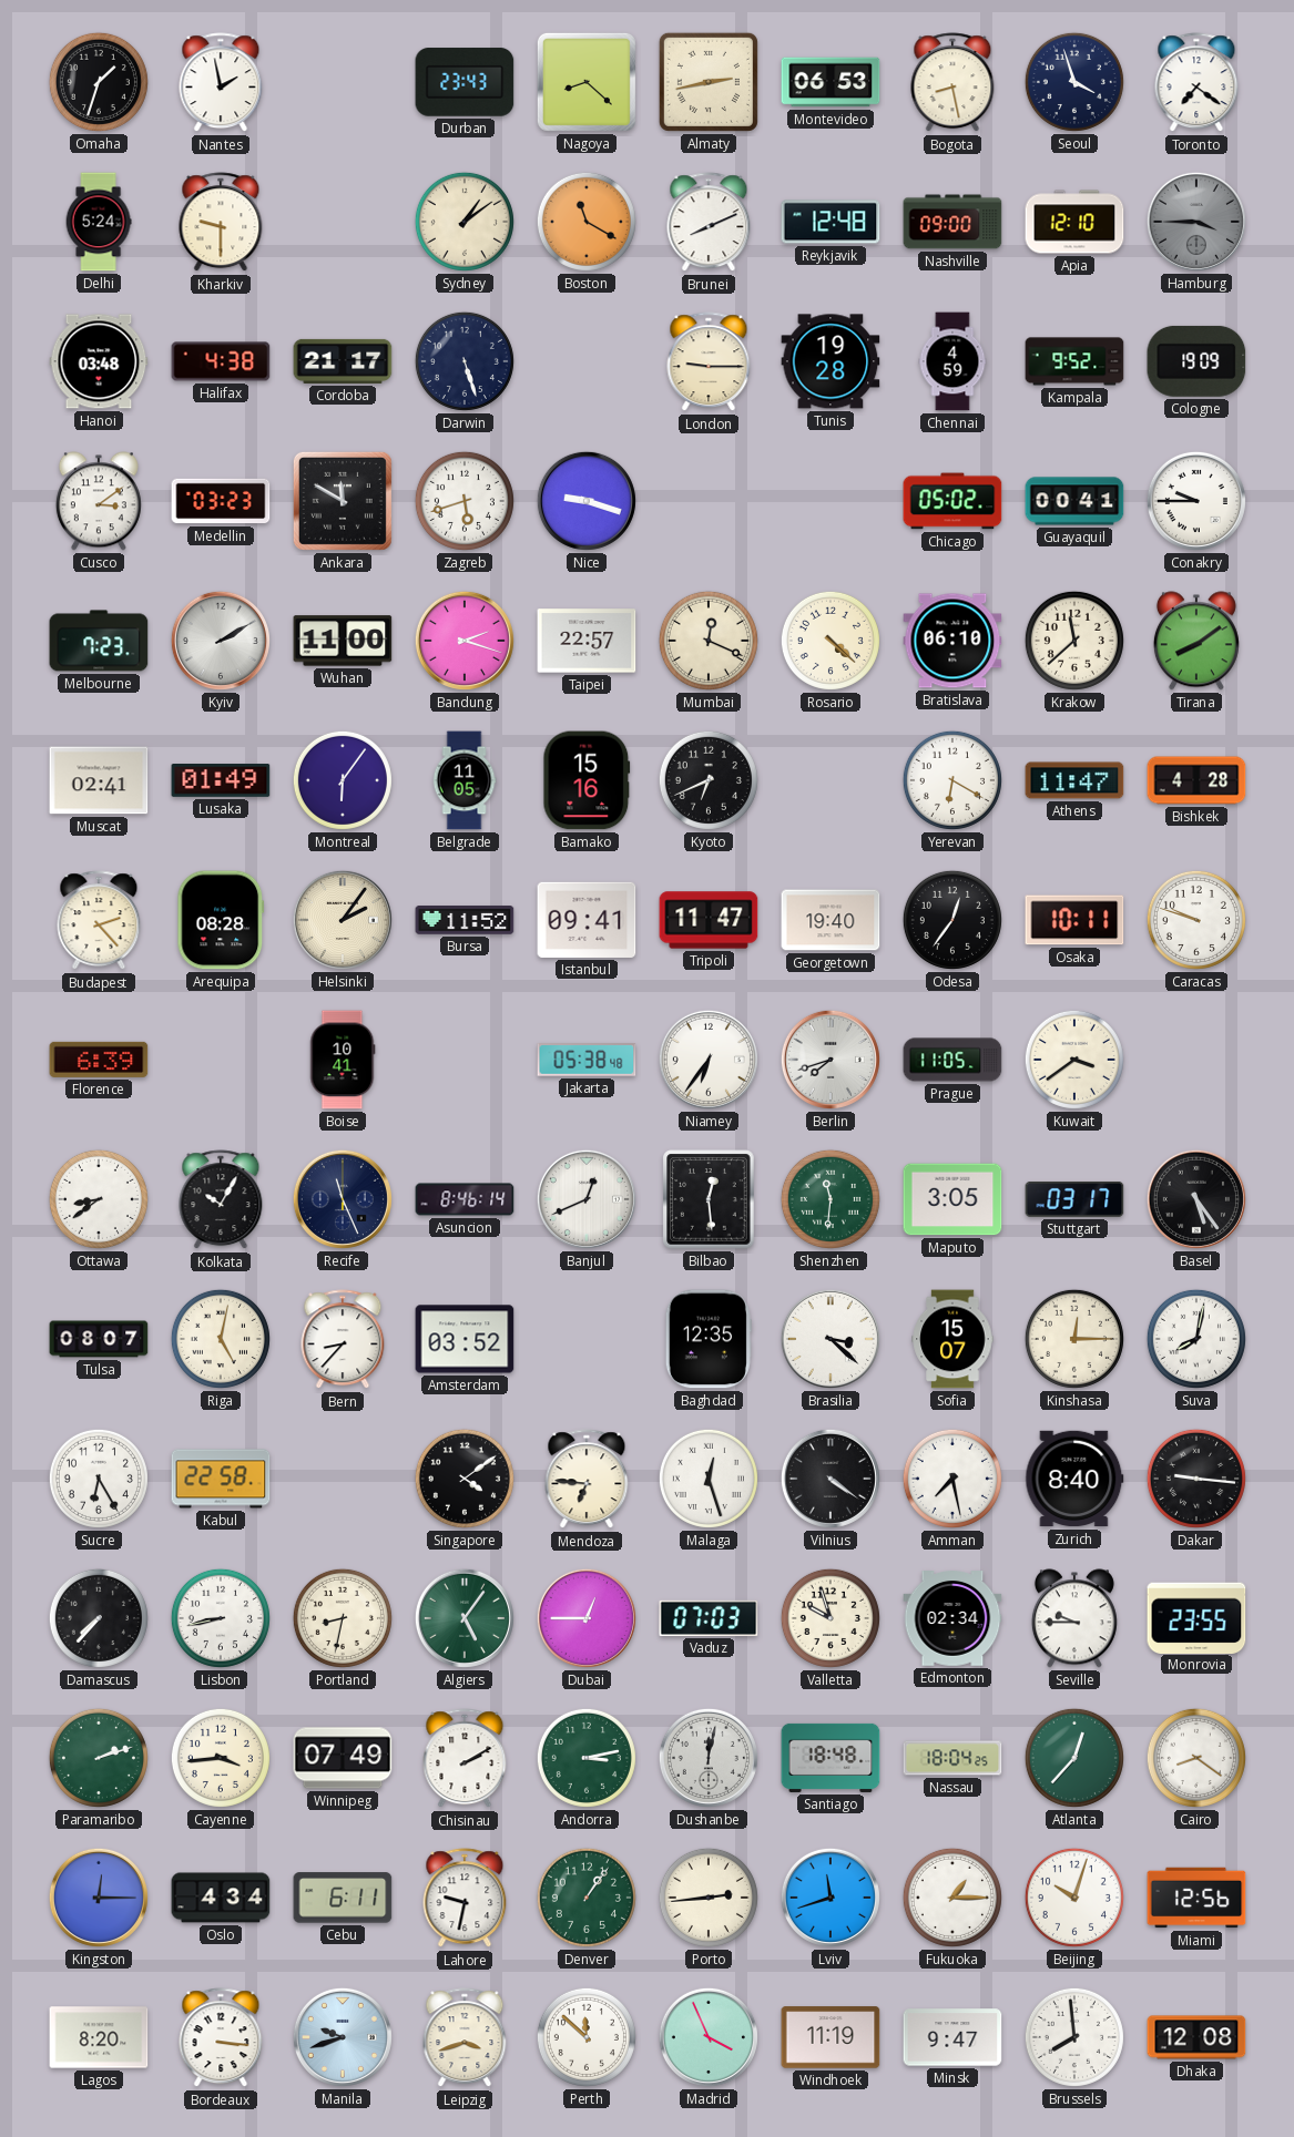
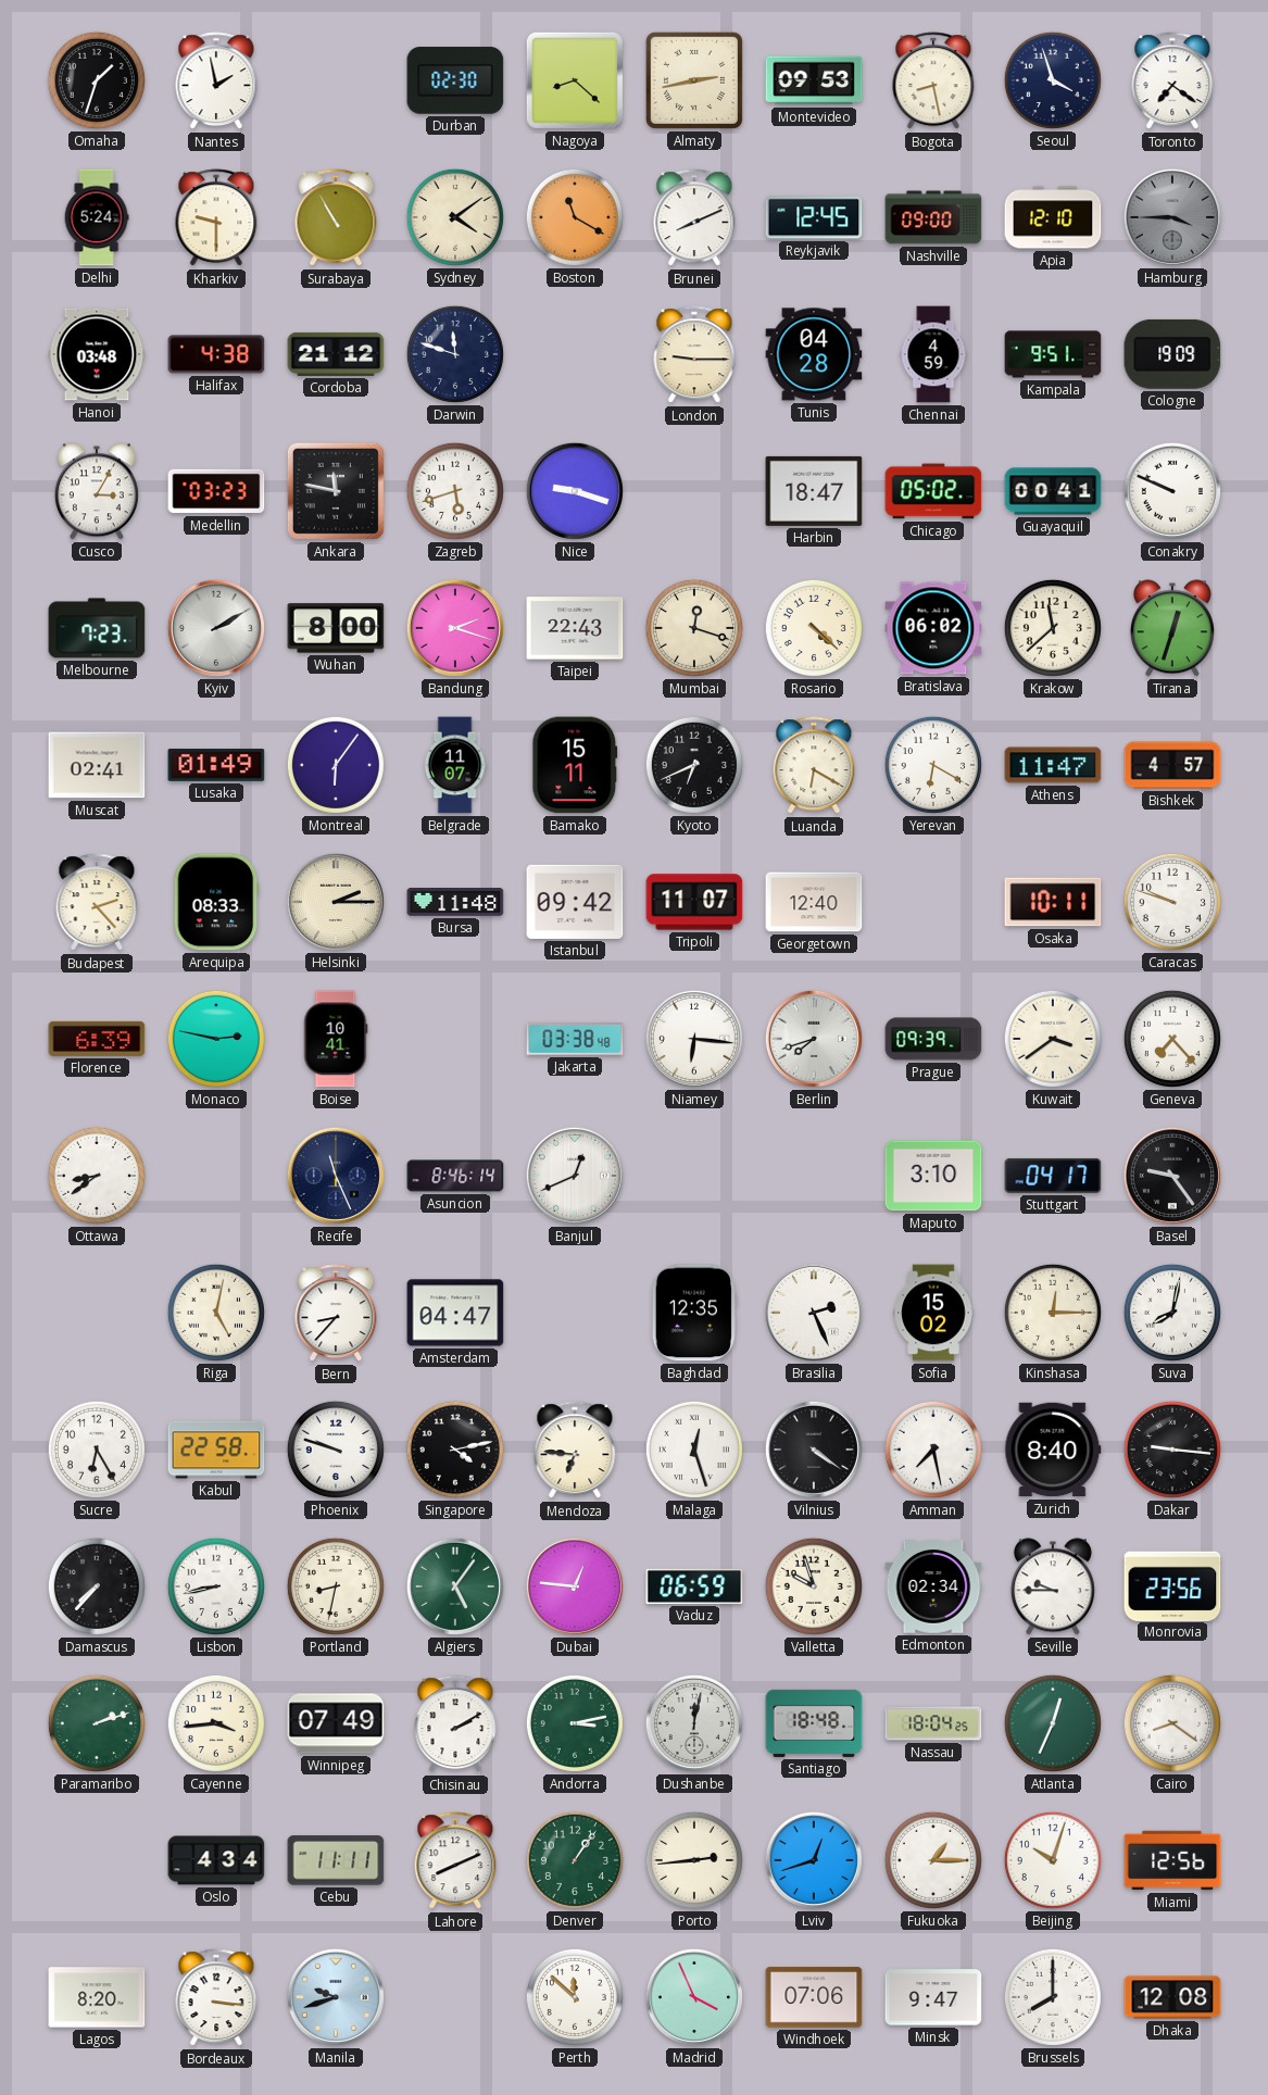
Durban: 23:43 -> 02:30 (455, 80)
Montevideo: 06:53 -> 09:53 (814, 80)
Surabaya: none -> 10:55 (336, 218)
Sydney: 1:09 -> 4:09 (455, 217)
Reykjavik: 12:48 -> 12:45 (814, 217)
Cordoba: 21:17 -> 21:12 (336, 354)
Darwin: 5:27 -> 11:48 (455, 354)
Tunis: 19:28 -> 04:28 (814, 354)
Kampala: 9:52 -> 9:51 (1053, 354)
Cusco: 3:09 -> 3:05 (97, 491)
Ankara: 11:50 -> 11:47 (336, 491)
Harbin: none -> 18:47 (814, 491)
Conakry: 9:45 -> 9:49 (1172, 491)
Wuhan: 11:00 -> 8:00 (336, 628)
Taipei: 22:57 -> 22:43 (575, 628)
Mumbai: 12:19 -> 12:18 (694, 628)
Bratislava: 06:10 -> 06:02 (933, 628)
Tirana: 8:09 -> 12:33 (1172, 628)
Belgrade: 11:05 -> 11:07 (455, 765)
Bamako: 15:16 -> 15:11 (575, 765)
Luanda: none -> 6:20 (814, 766)
Bishkek: 4:28 -> 4:57 (1172, 765)
Arequipa: 08:28 -> 08:33 (216, 902)
Helsinki: 2:06 -> 2:15 (336, 902)
Bursa: 11:52 -> 11:48 (455, 903)
Istanbul: 09:41 -> 09:42 (575, 902)
Tripoli: 11:47 -> 11:07 (694, 902)
Georgetown: 19:40 -> 12:40 (814, 902)
Odesa: 12:36 -> none (952, 920)
Monaco: none -> 2:47 (216, 1039)
Jakarta: 05:38 -> 03:38 (575, 1040)
Niamey: 6:36 -> 6:16 (694, 1039)
Prague: 11:05 -> 09:39 (933, 1039)
Geneva: none -> 7:23 (1172, 1039)
Kolkata: 10:05 -> none (221, 1200)
Bilbao: 12:29 -> none (709, 1199)
Shenzhen: 11:31 -> none (831, 1199)
Maputo: 3:05 -> 3:10 (933, 1176)
Stuttgart: 03:17 -> 04:17 (1053, 1176)
Basel: 5:24 -> 9:24 (1172, 1176)
Tulsa: 08:07 -> none (99, 1339)
Amsterdam: 03:52 -> 04:47 (455, 1313)
Brasilia: 3:22 -> 2:26 (814, 1313)
Sofia: 15:07 -> 15:02 (933, 1313)
Phoenix: none -> 9:48 (336, 1450)
Singapore: 4:09 -> 4:13 (455, 1450)
Dubai: 12:45 -> 12:46 (575, 1586)
Vaduz: 07:03 -> 06:59 (694, 1586)
Monrovia: 23:55 -> 23:56 (1172, 1585)
Atlanta: 12:37 -> 12:34 (1053, 1723)
Kingston: 12:15 -> none (99, 1898)
Cebu: 6:11 -> 11:11 (336, 1860)
Lahore: 9:32 -> 8:11 (455, 1861)
Lviv: 11:42 -> 12:42 (814, 1860)
Leipzig: 3:42 -> none (465, 2038)
Windhoek: 11:19 -> 07:06 (814, 1997)
Brussels: 7:59 -> 8:00 (1053, 1997)
